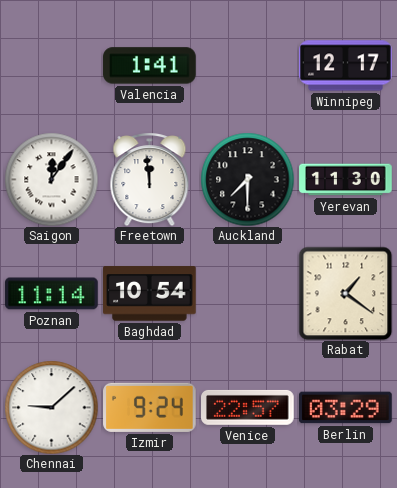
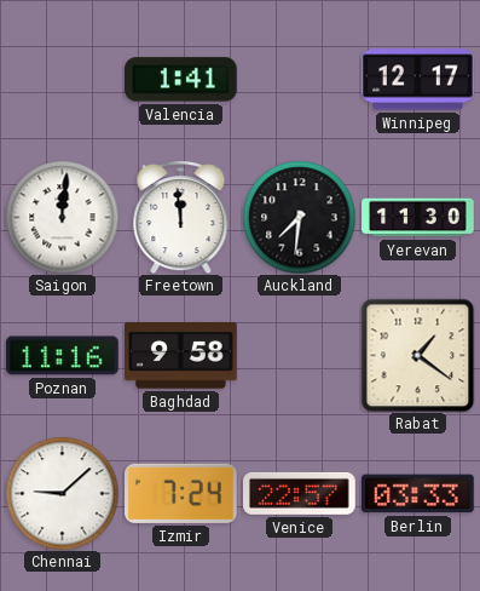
Saigon: 12:06 -> 12:01 (62, 217)
Auckland: 7:30 -> 7:31 (299, 217)
Poznan: 11:14 -> 11:16 (63, 356)
Baghdad: 10:54 -> 9:58 (181, 356)
Izmir: 9:24 -> 7:24 (181, 493)
Berlin: 03:29 -> 03:33 (418, 494)
